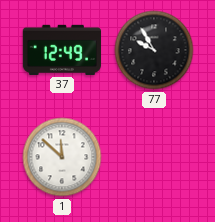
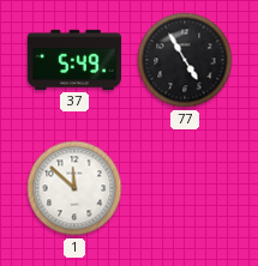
37: 12:49 -> 5:49 (73, 60)
77: 9:55 -> 4:55 (185, 60)
